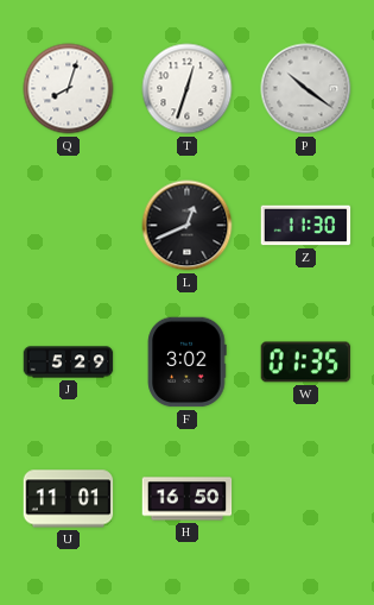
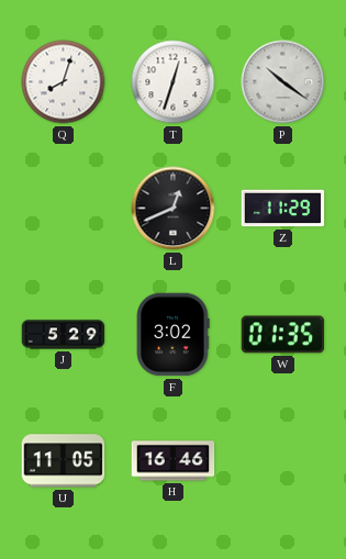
Z: 11:30 -> 11:29 (283, 209)
U: 11:01 -> 11:05 (64, 461)
H: 16:50 -> 16:46 (174, 461)
